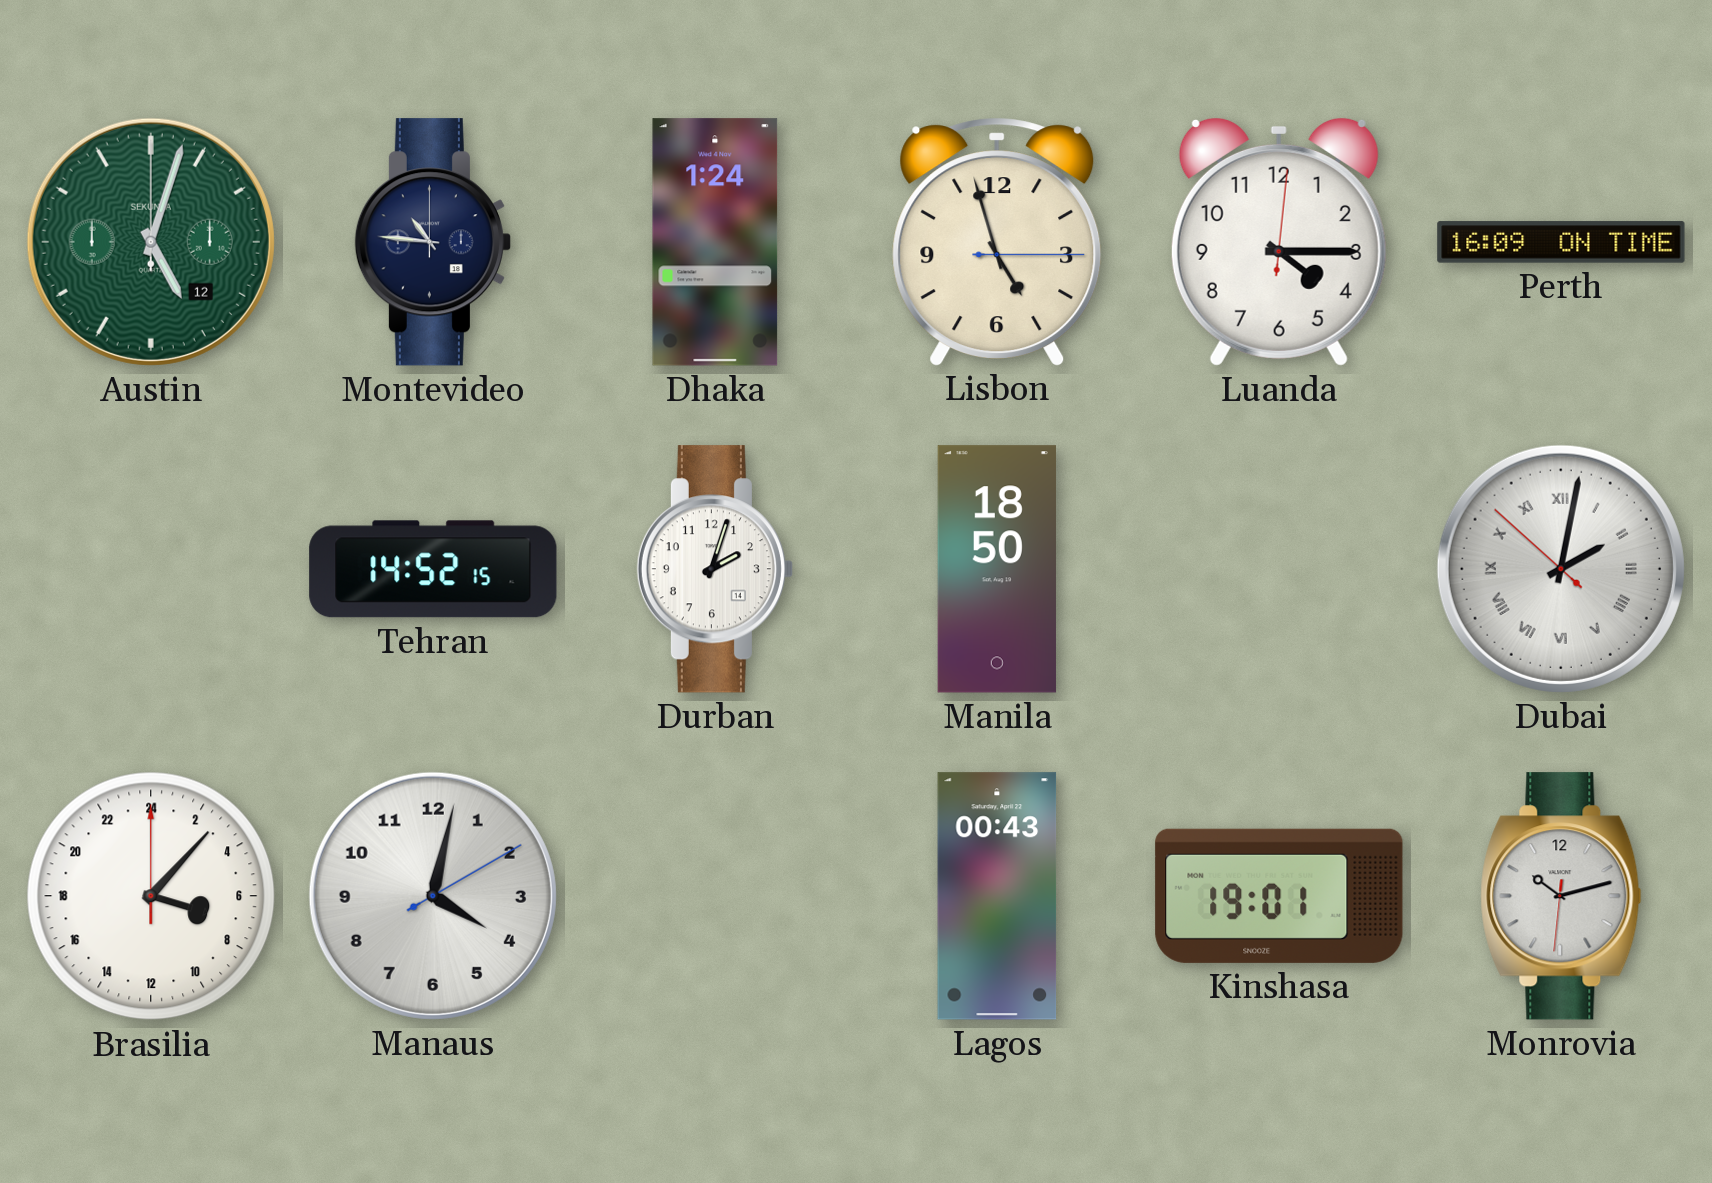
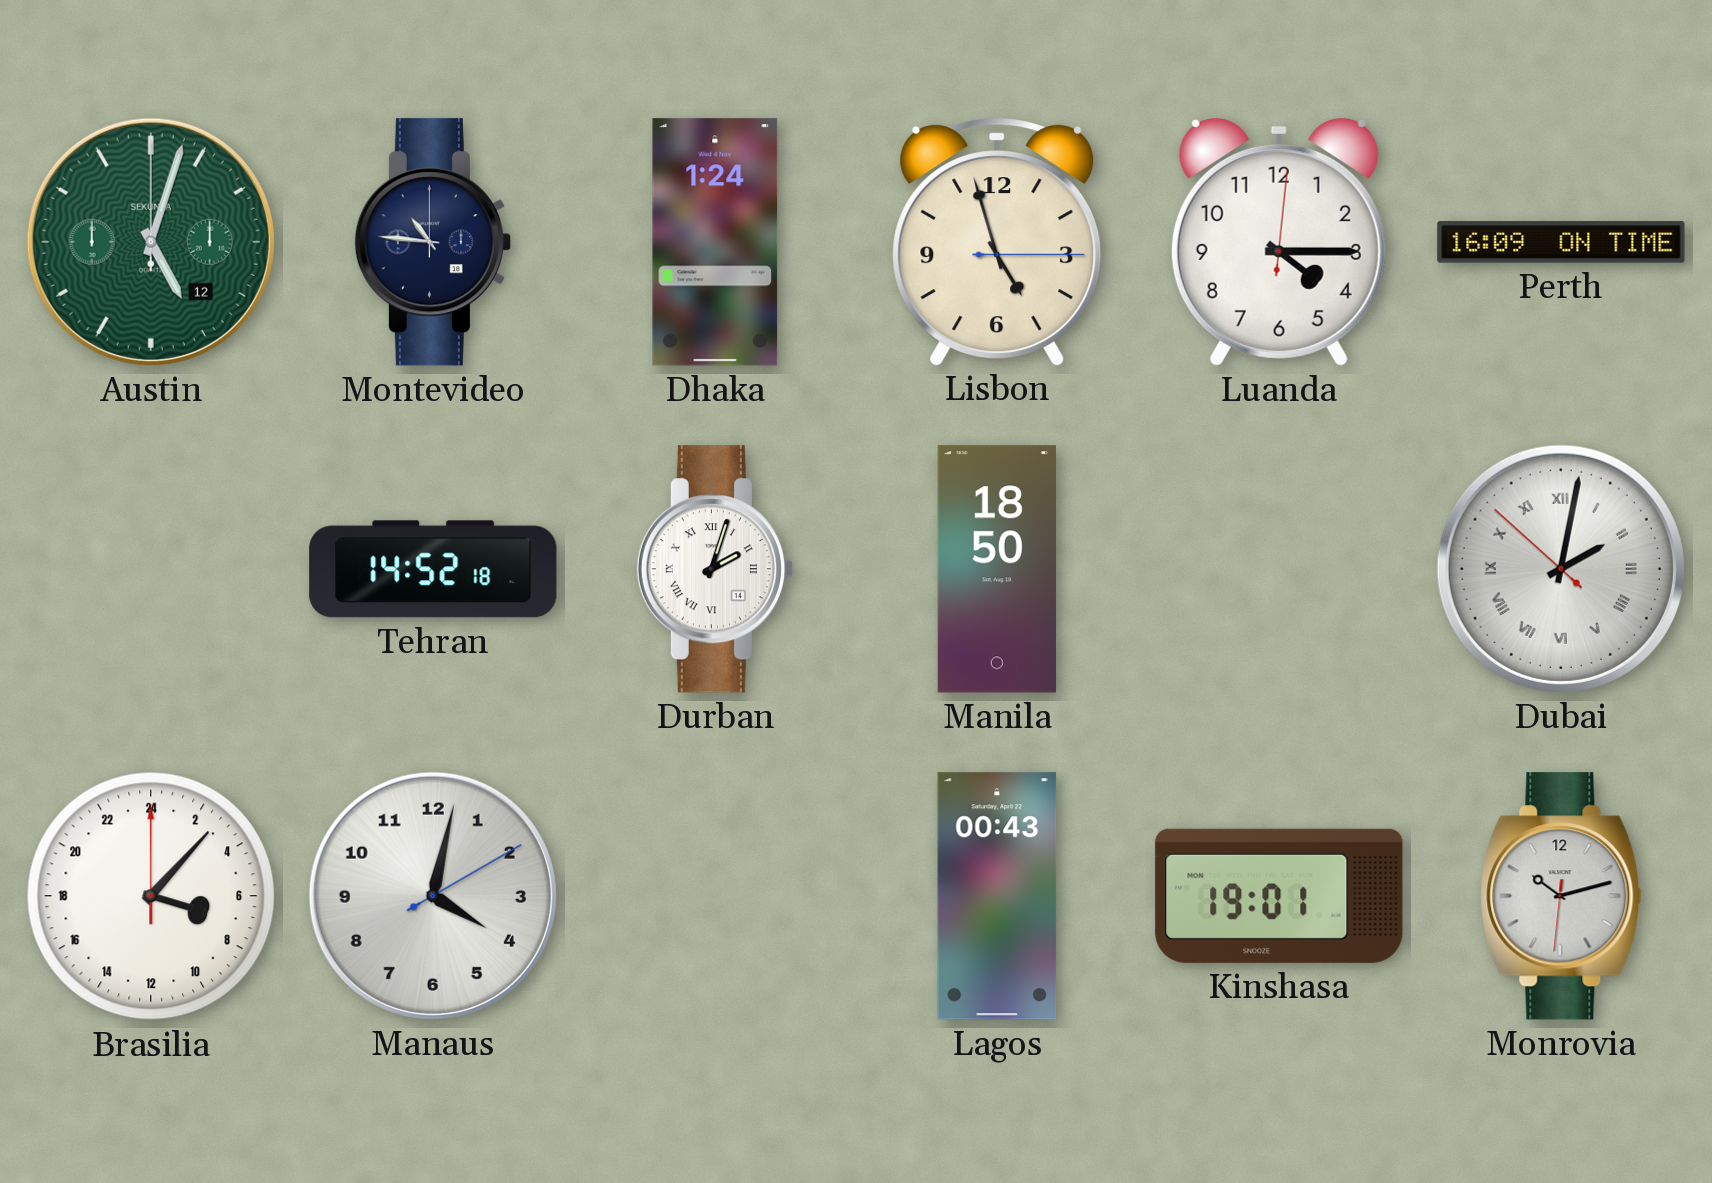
Tehran: 14:52:15 -> 14:52:18 (433, 569)
Durban numerals: Arabic -> Roman (715, 569)
